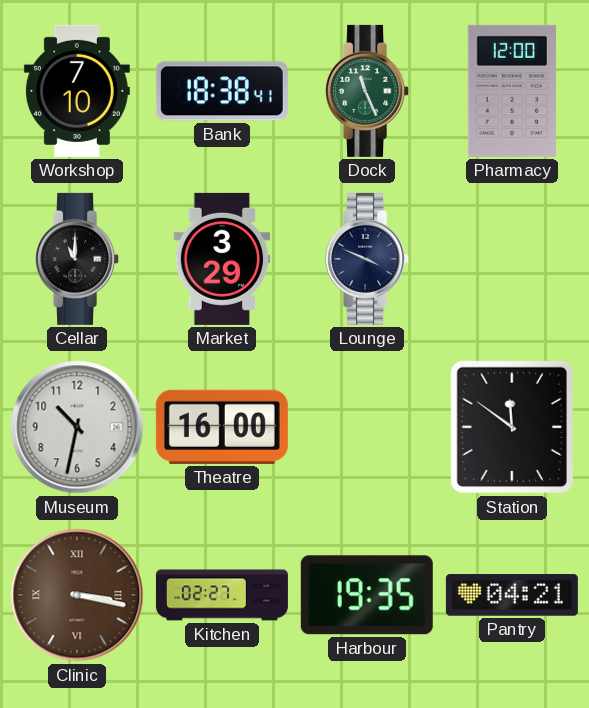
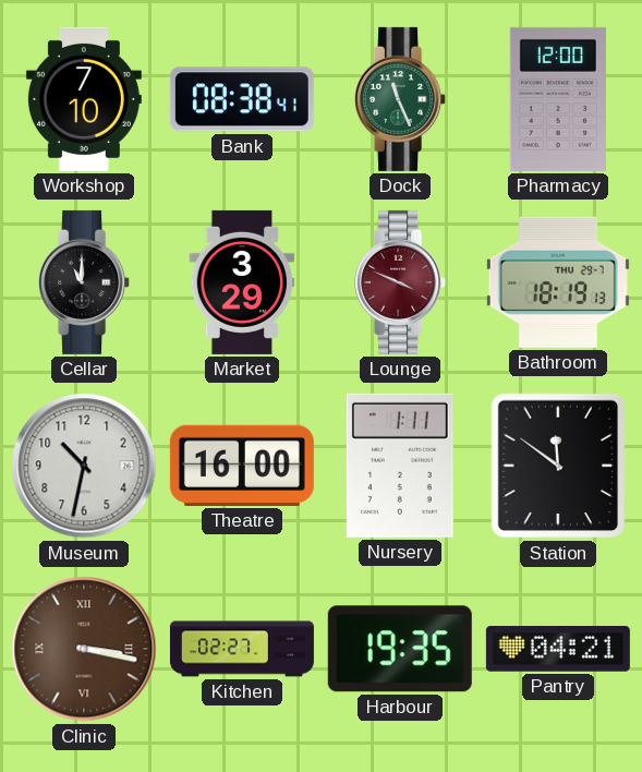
Bank: 18:38 -> 08:38 (242, 99)
Lounge dial: navy -> burgundy (401, 282)
Bathroom: none -> 18:19 (558, 282)
Nursery: none -> 1:11 (400, 466)
